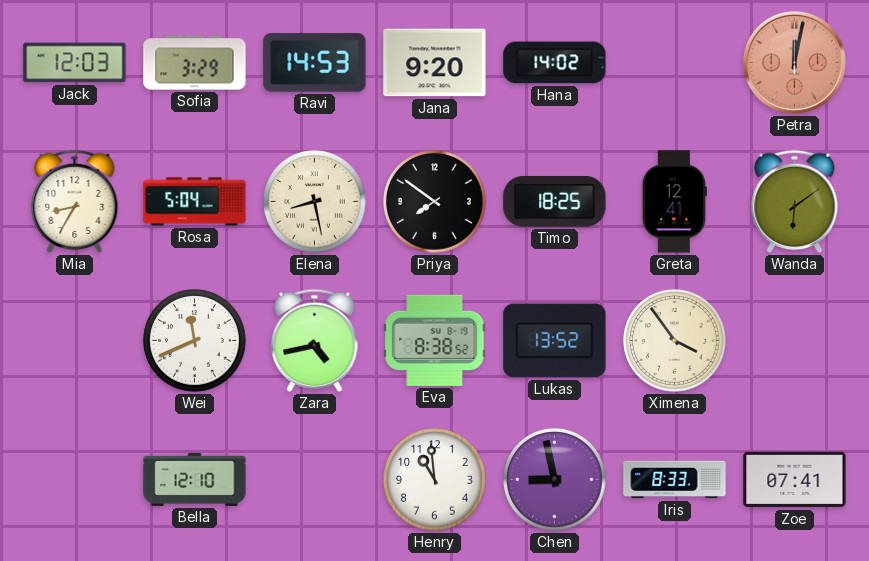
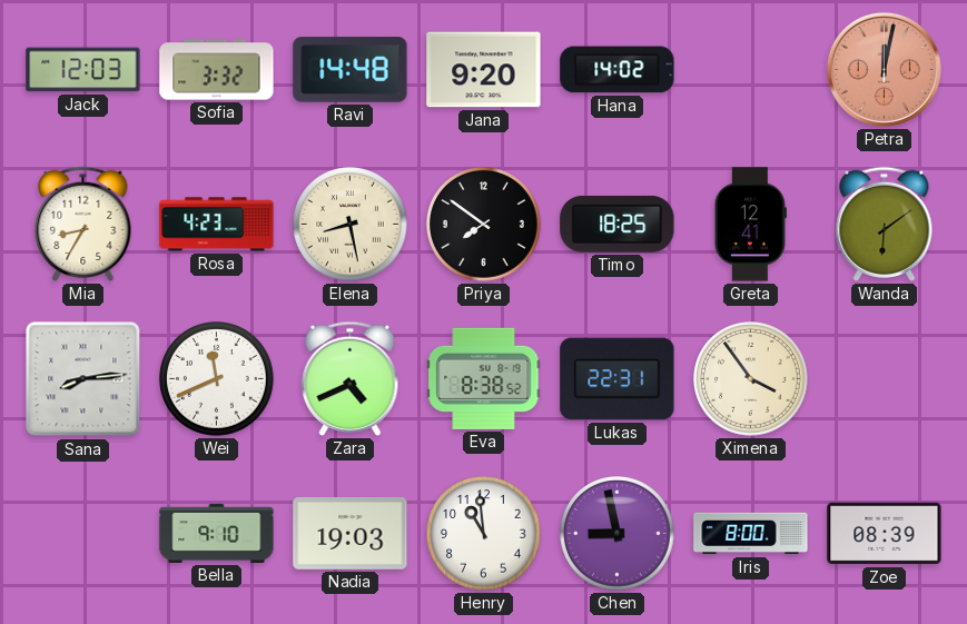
Sofia: 3:29 -> 3:32 (217, 70)
Ravi: 14:53 -> 14:48 (351, 70)
Rosa: 5:04 -> 4:23 (217, 225)
Sana: none -> 8:14 (83, 379)
Zara: 4:43 -> 4:41 (351, 378)
Lukas: 13:52 -> 22:31 (618, 379)
Bella: 12:10 -> 9:10 (217, 533)
Nadia: none -> 19:03 (351, 533)
Iris: 8:33 -> 8:00 (751, 534)
Zoe: 07:41 -> 08:39 (885, 534)
